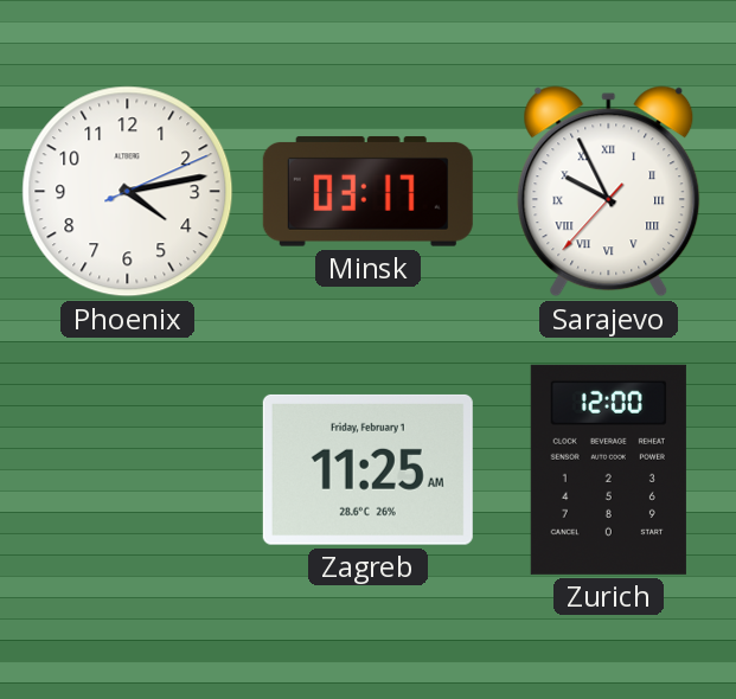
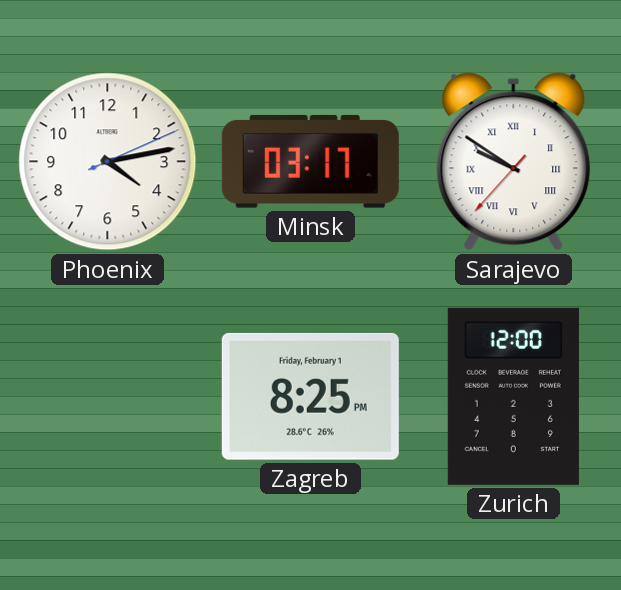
Sarajevo: 9:55 -> 9:50 (514, 162)
Zagreb: 11:25 -> 8:25 (310, 396)
